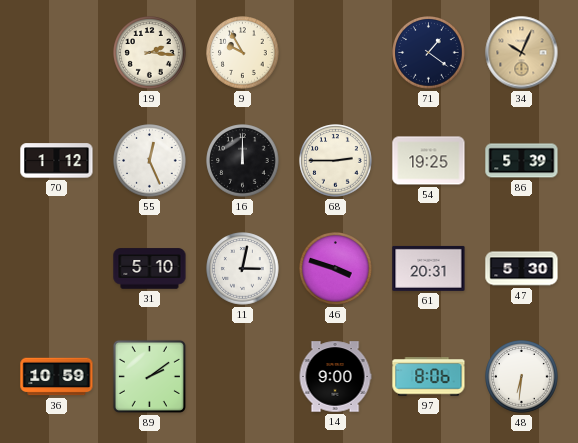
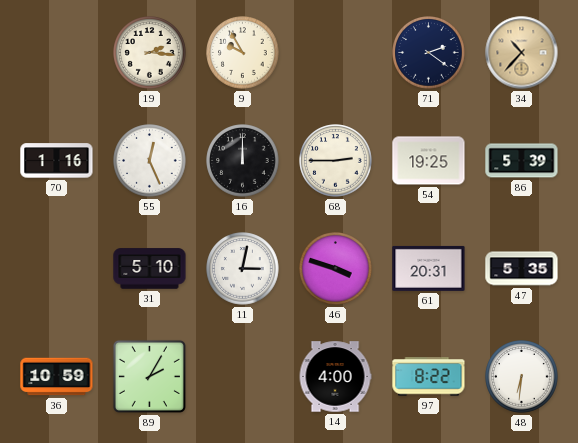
71: 1:21 -> 2:21 (429, 53)
34: 10:04 -> 10:37 (522, 53)
70: 1:12 -> 1:16 (57, 161)
47: 5:30 -> 5:35 (522, 269)
89: 2:09 -> 2:05 (149, 376)
14: 9:00 -> 4:00 (335, 377)
97: 8:06 -> 8:22 (429, 377)
